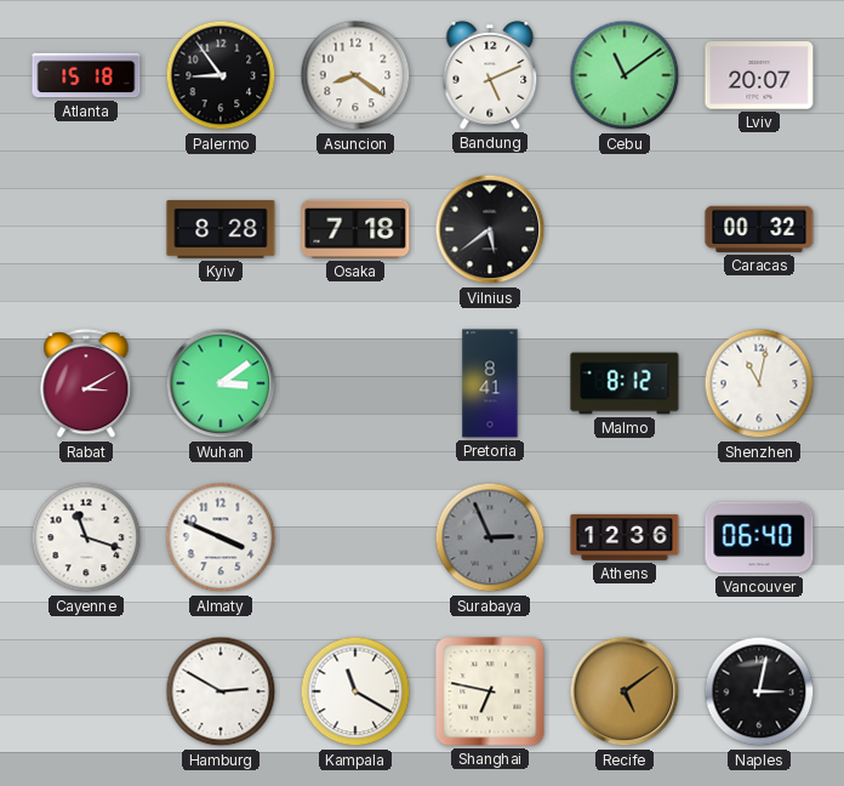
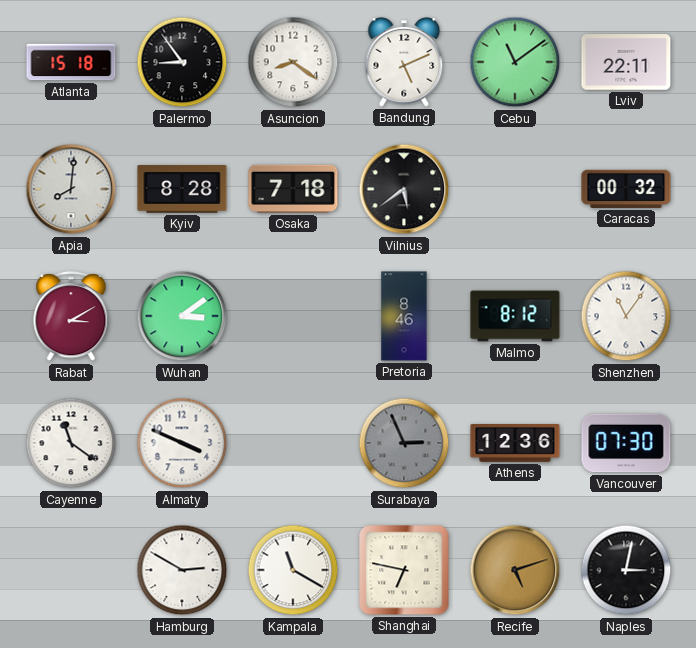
Lviv: 20:07 -> 22:11 (626, 62)
Apia: none -> 8:01 (71, 189)
Pretoria: 8:41 -> 8:46 (404, 316)
Shenzhen: 11:02 -> 11:06 (626, 316)
Cayenne: 11:18 -> 11:21 (71, 443)
Vancouver: 06:40 -> 07:30 (626, 443)
Recife: 5:09 -> 5:12 (515, 570)
